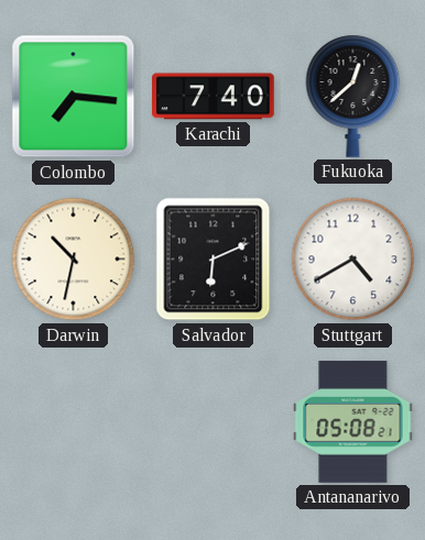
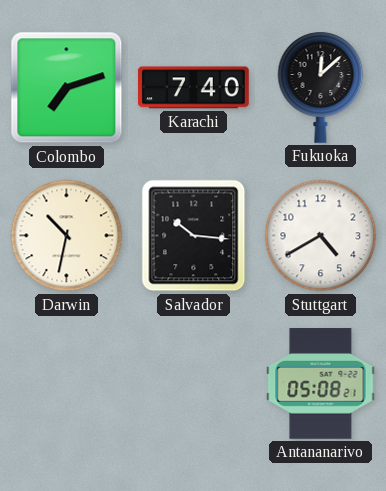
Colombo: 7:16 -> 7:12 (67, 88)
Fukuoka: 12:38 -> 12:08 (321, 87)
Salvador: 6:11 -> 10:16 (194, 236)
